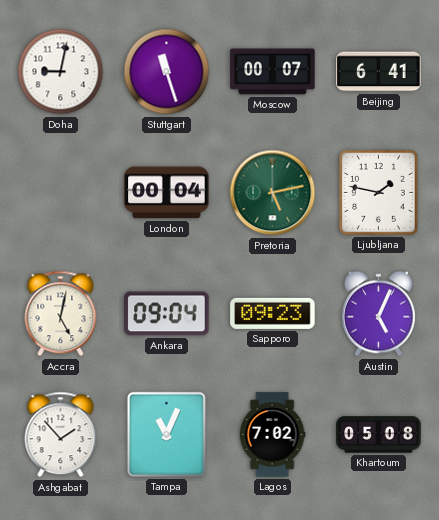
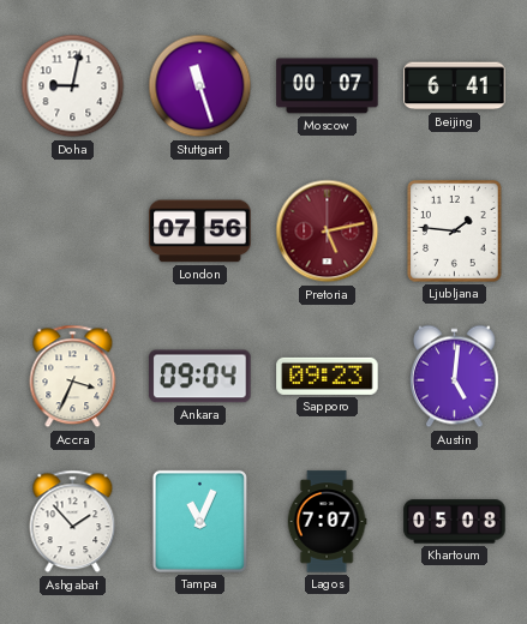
London: 00:04 -> 07:56 (200, 232)
Pretoria dial: green -> burgundy (328, 232)
Ljubljana: 1:47 -> 1:46 (455, 232)
Accra: 5:02 -> 3:34 (73, 377)
Austin: 5:04 -> 5:01 (454, 377)
Lagos: 7:02 -> 7:07 (327, 522)
